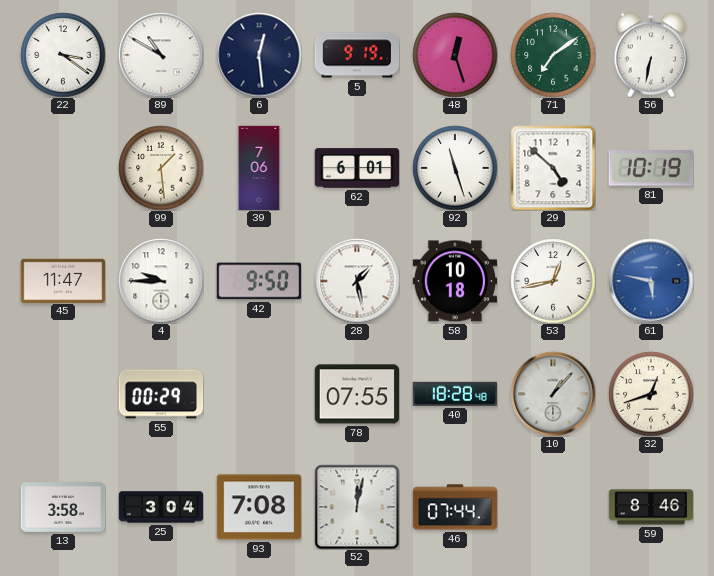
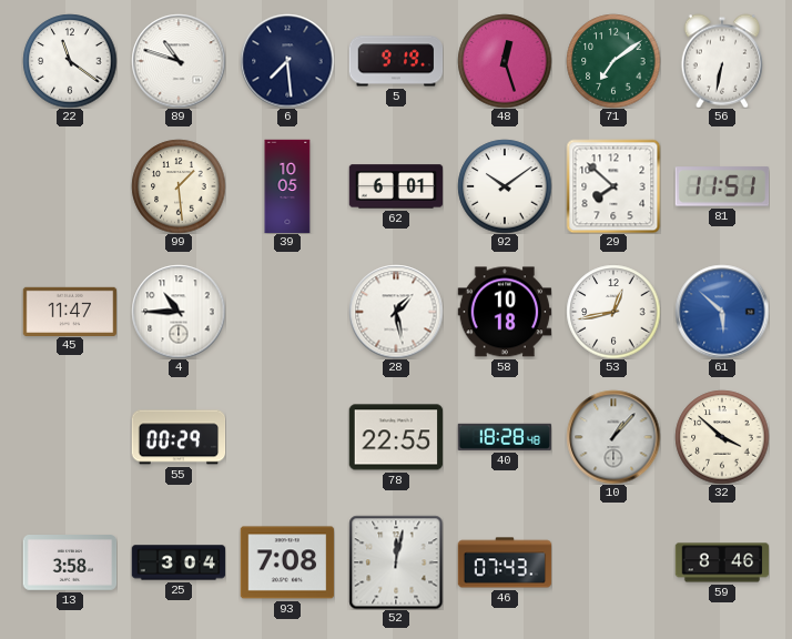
22: 3:21 -> 11:21 (70, 61)
89: 10:50 -> 10:48 (179, 61)
6: 12:29 -> 7:29 (287, 61)
39: 7:06 -> 10:05 (287, 186)
92: 11:27 -> 10:09 (505, 186)
29: 4:52 -> 7:52 (613, 186)
81: 10:19 -> 11:51 (722, 186)
4: 9:45 -> 10:45 (179, 312)
42: 9:50 -> none (259, 281)
61: 5:47 -> 5:52 (722, 312)
78: 07:55 -> 22:55 (396, 437)
32: 12:42 -> 3:52 (722, 437)
46: 07:44 -> 07:43 (505, 562)
